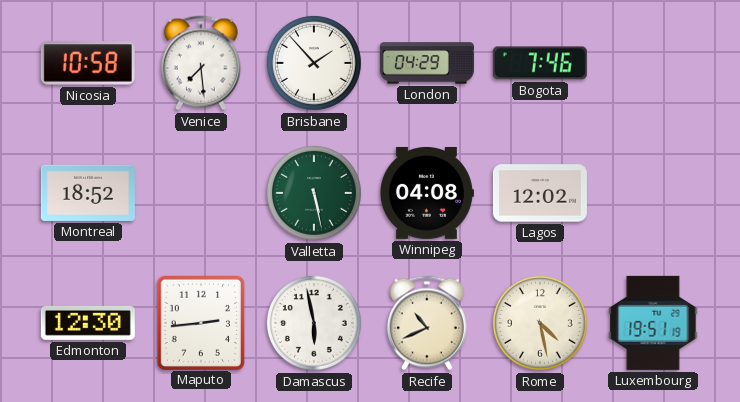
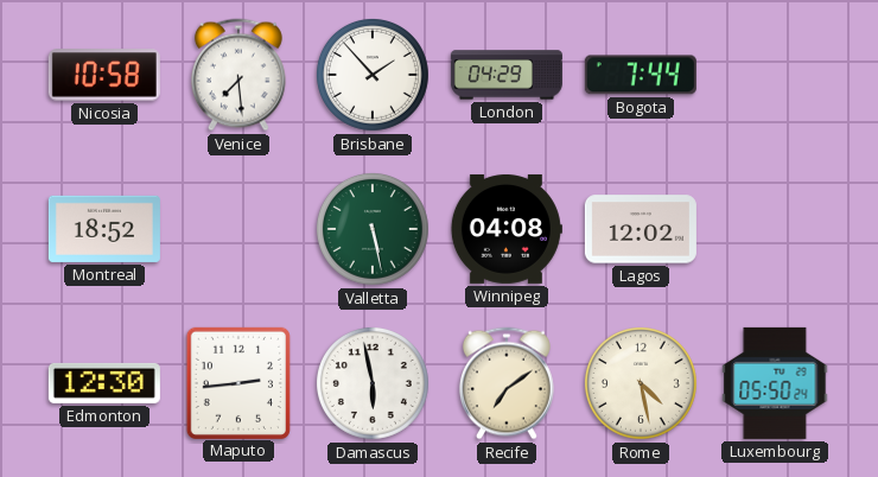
Bogota: 7:46 -> 7:44 (641, 75)
Recife: 10:41 -> 7:09 (507, 383)
Luxembourg: 19:51 -> 05:50 (775, 383)
